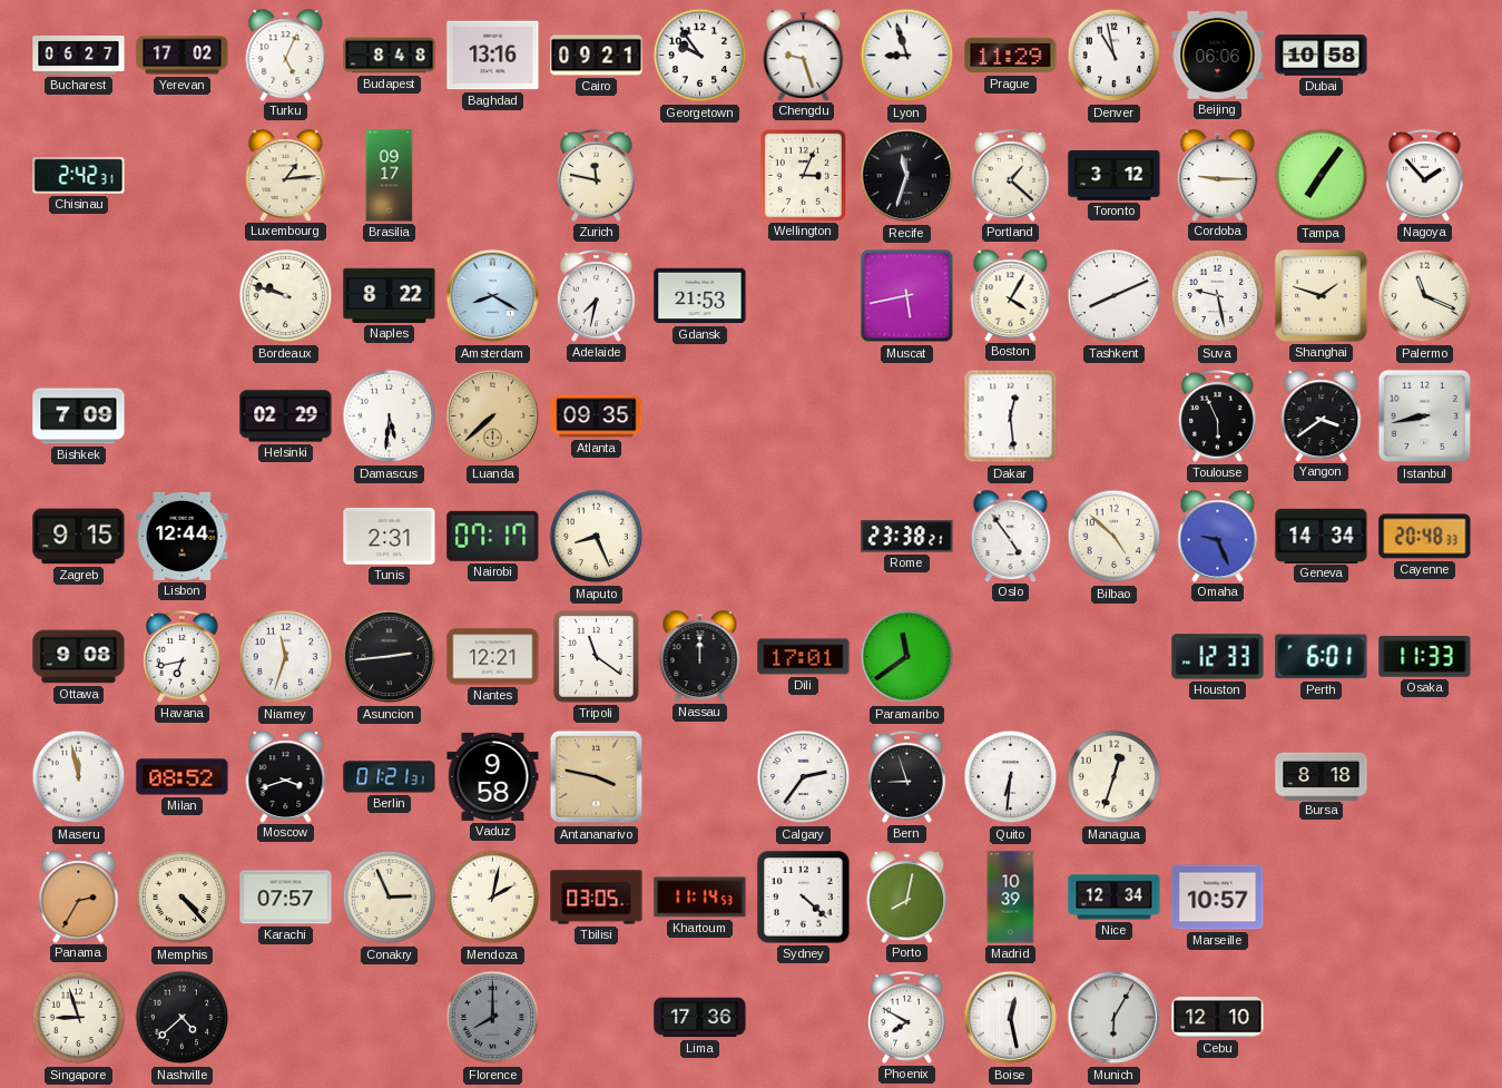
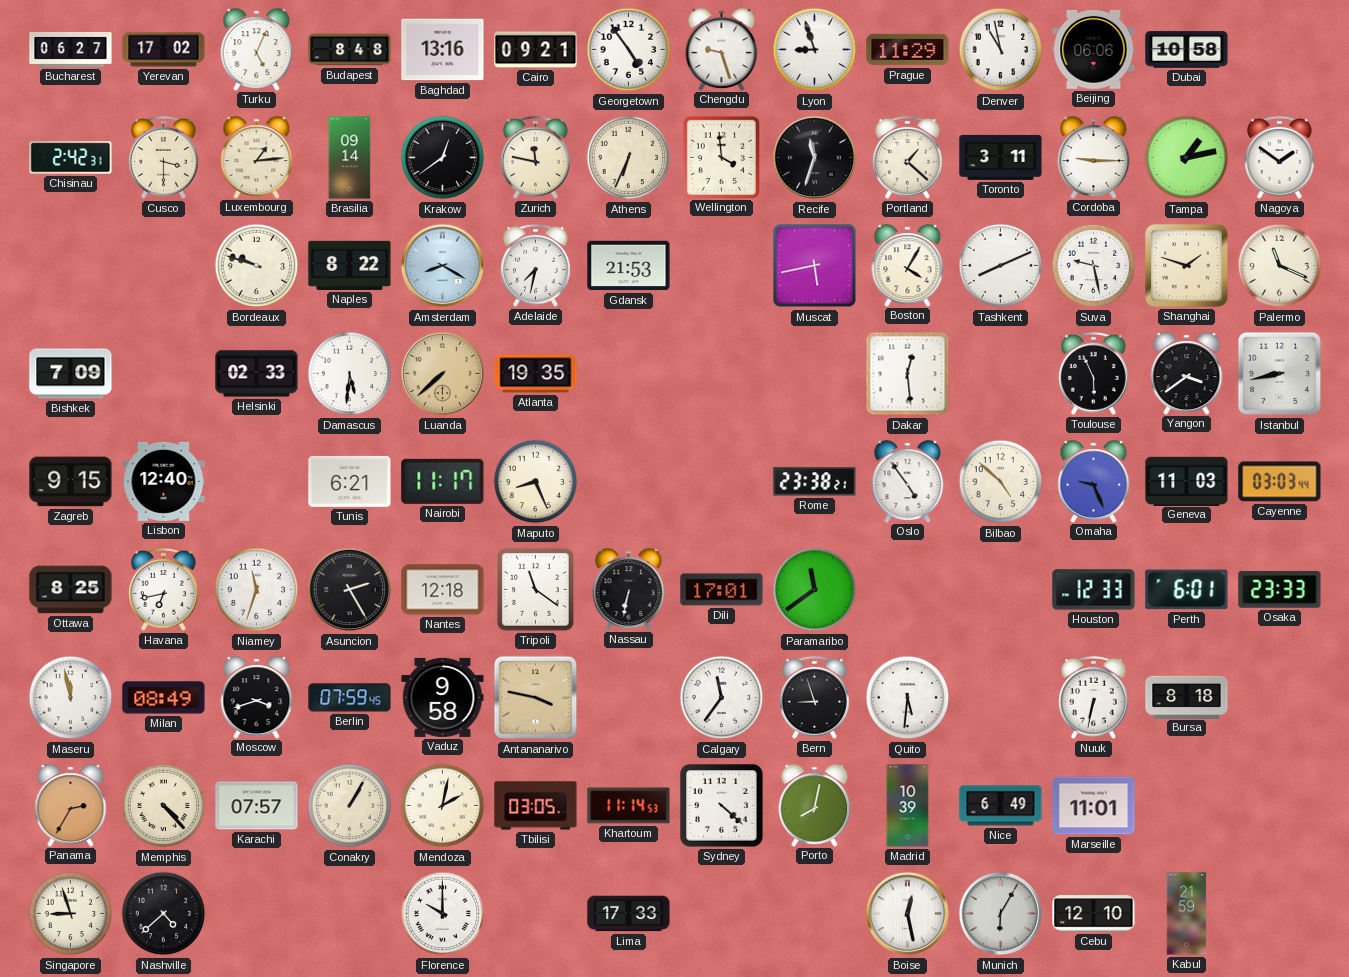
Georgetown: 9:54 -> 4:54 (629, 50)
Cusco: none -> 3:30 (163, 157)
Brasilia: 09:17 -> 09:14 (350, 158)
Krakow: none -> 12:39 (443, 158)
Athens: none -> 6:34 (629, 158)
Wellington: 3:04 -> 3:59 (721, 157)
Toronto: 3:12 -> 3:11 (1001, 157)
Tampa: 7:06 -> 1:13 (1187, 158)
Nagoya: 1:53 -> 1:51 (1279, 157)
Helsinki: 02:29 -> 02:33 (257, 374)
Atlanta: 09:35 -> 19:35 (536, 374)
Lisbon: 12:44 -> 12:40 (164, 481)
Tunis: 2:31 -> 6:21 (350, 481)
Nairobi: 07:17 -> 11:17 (443, 481)
Geneva: 14:34 -> 11:03 (1187, 481)
Cayenne: 20:48 -> 03:03 (1280, 482)
Ottawa: 9:08 -> 8:25 (71, 590)
Asuncion: 2:44 -> 2:25 (350, 590)
Nantes: 12:21 -> 12:18 (443, 590)
Nassau: 12:00 -> 6:32 (629, 589)
Osaka: 11:33 -> 23:33 (1280, 590)
Milan: 08:52 -> 08:49 (164, 698)
Berlin: 01:21 -> 07:59 (350, 698)
Calgary: 2:36 -> 11:36 (722, 698)
Quito: 6:31 -> 5:31 (908, 698)
Managua: 12:33 -> none (1115, 777)
Nuuk: none -> 6:32 (1093, 697)
Conakry: 2:56 -> 1:05 (350, 806)
Nice: 12:34 -> 6:49 (1001, 806)
Marseille: 10:57 -> 11:01 (1094, 806)
Florence: 8:00 -> 10:00 (443, 914)
Florence dial: grey -> white (443, 914)
Lima: 17:36 -> 17:33 (629, 914)
Phoenix: 7:50 -> none (906, 1017)
Kabul: none -> 21:59 (1187, 914)
